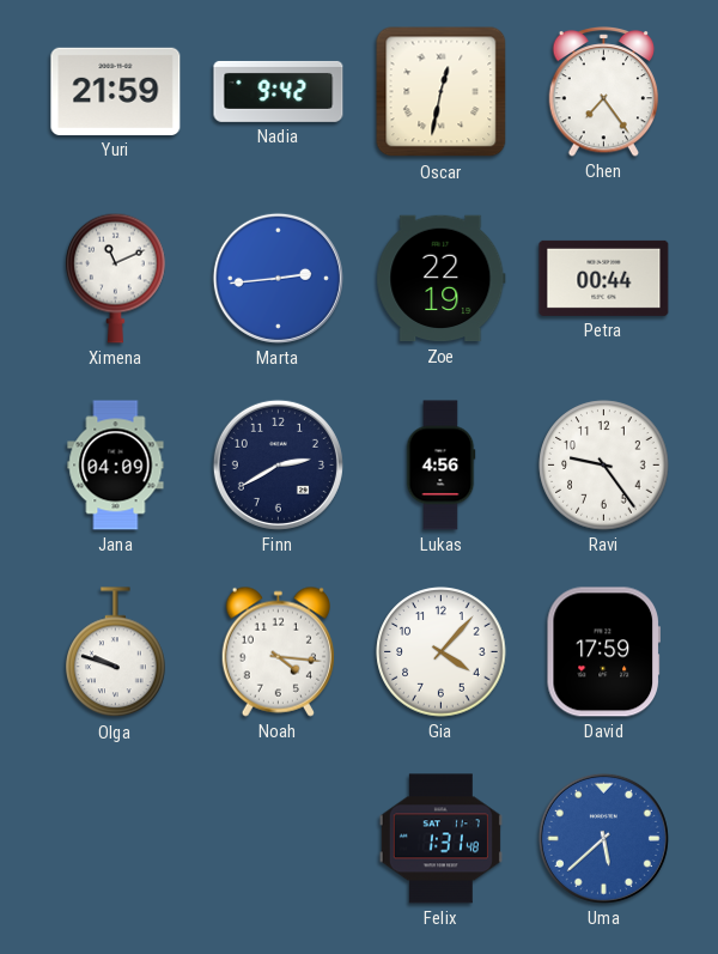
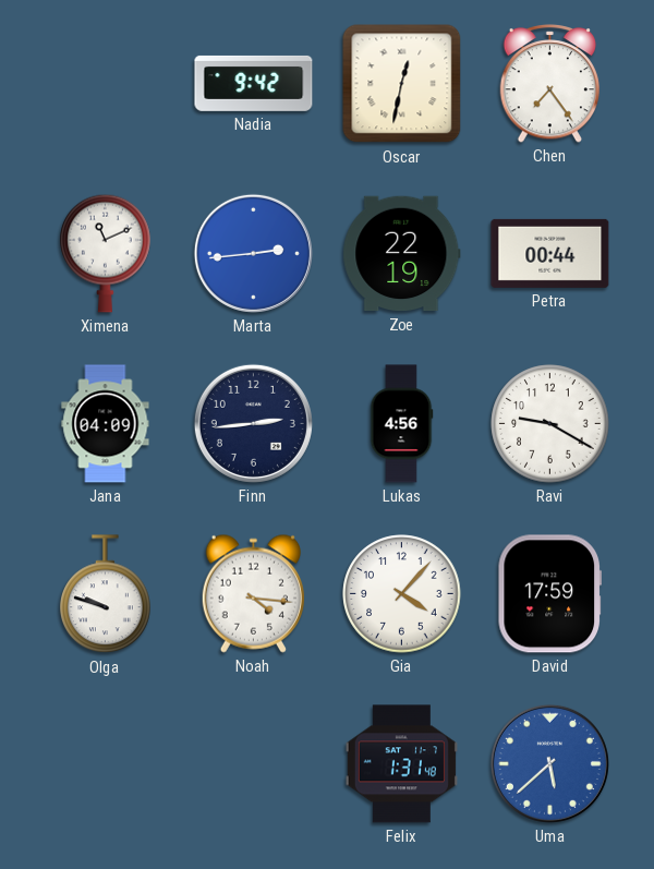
Yuri: 21:59 -> none (116, 91)
Finn: 2:40 -> 2:44 (253, 423)
Ravi: 9:24 -> 9:20 (550, 424)
